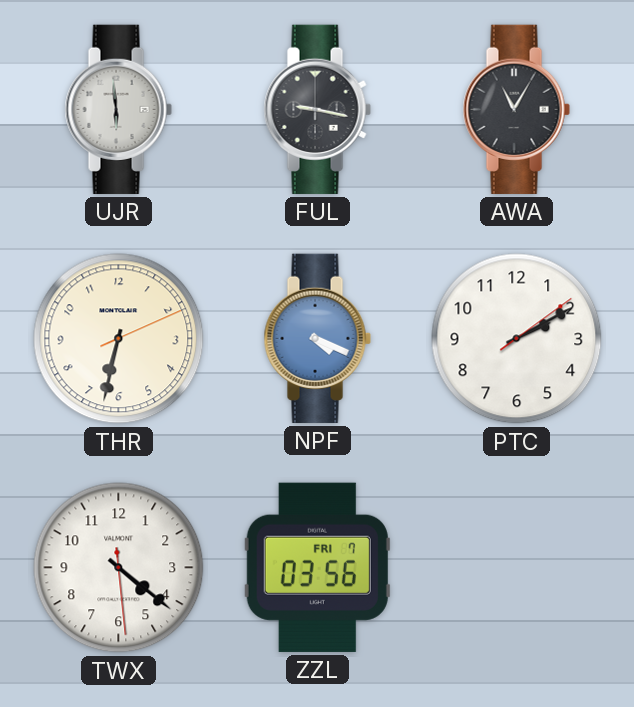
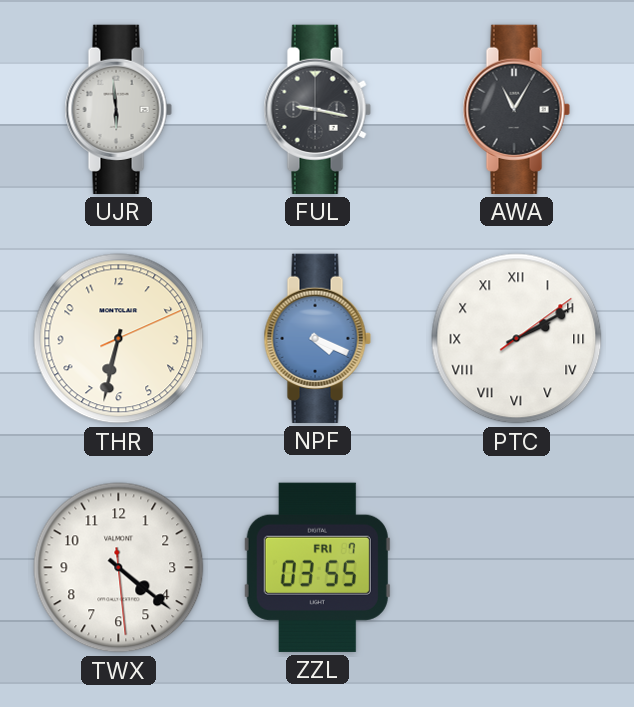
PTC numerals: Arabic -> Roman (517, 339)
ZZL: 03:56 -> 03:55 (317, 567)
